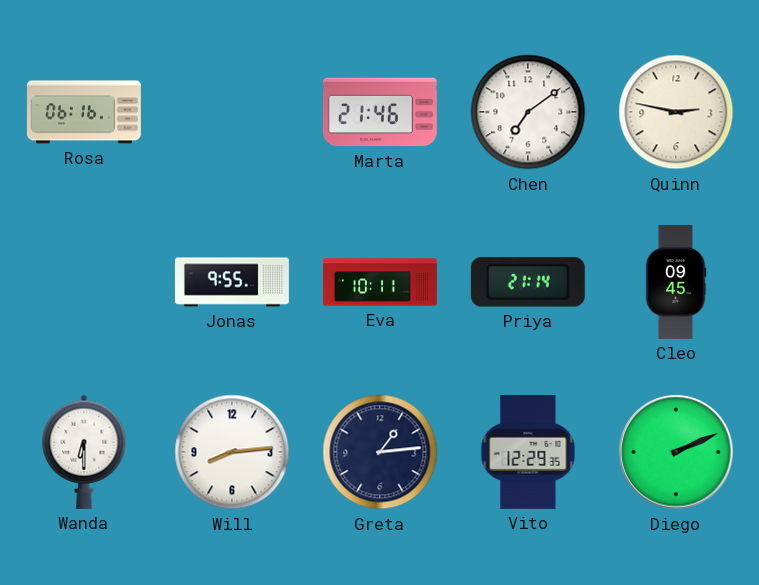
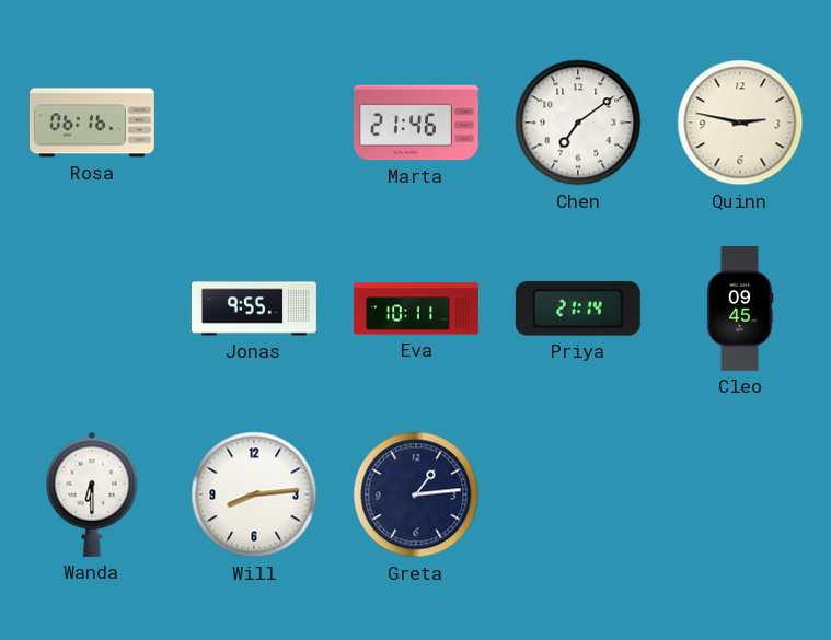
Vito: 12:29 -> none (528, 452)
Diego: 2:11 -> none (676, 452)
